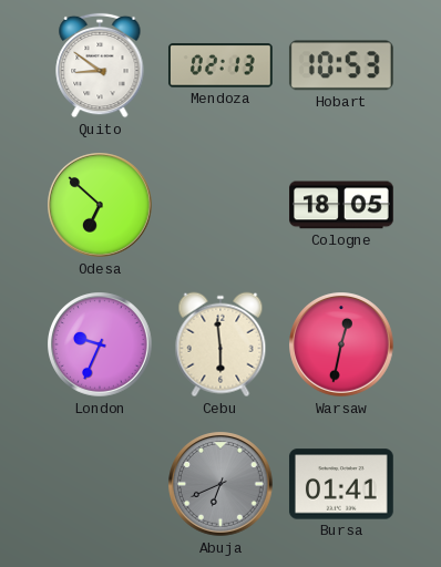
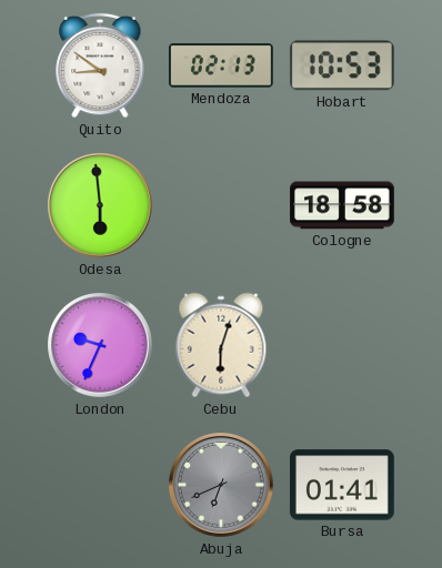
Odesa: 6:52 -> 5:59 (101, 206)
Cologne: 18:05 -> 18:58 (343, 205)
Cebu: 5:59 -> 6:03 (221, 345)
Warsaw: 12:32 -> none (342, 346)
